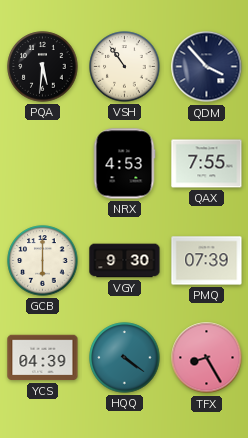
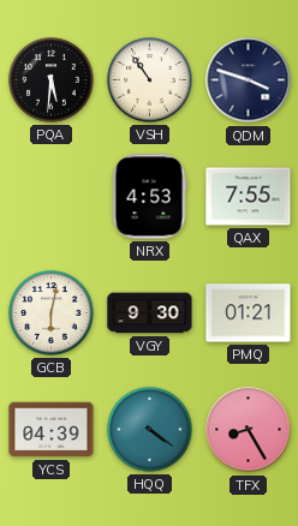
QDM: 3:53 -> 3:48 (249, 80)
GCB: 6:00 -> 6:02 (52, 313)
PMQ: 07:39 -> 01:21 (249, 313)
